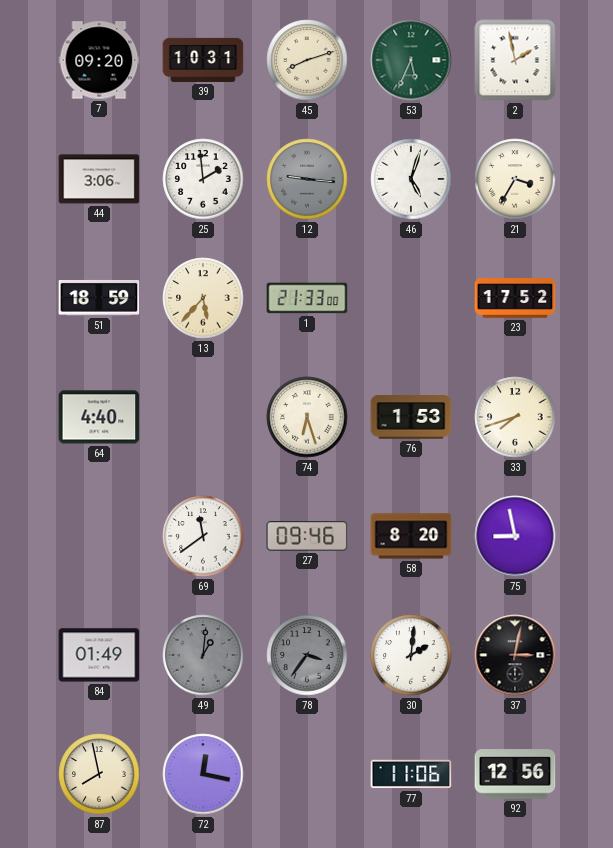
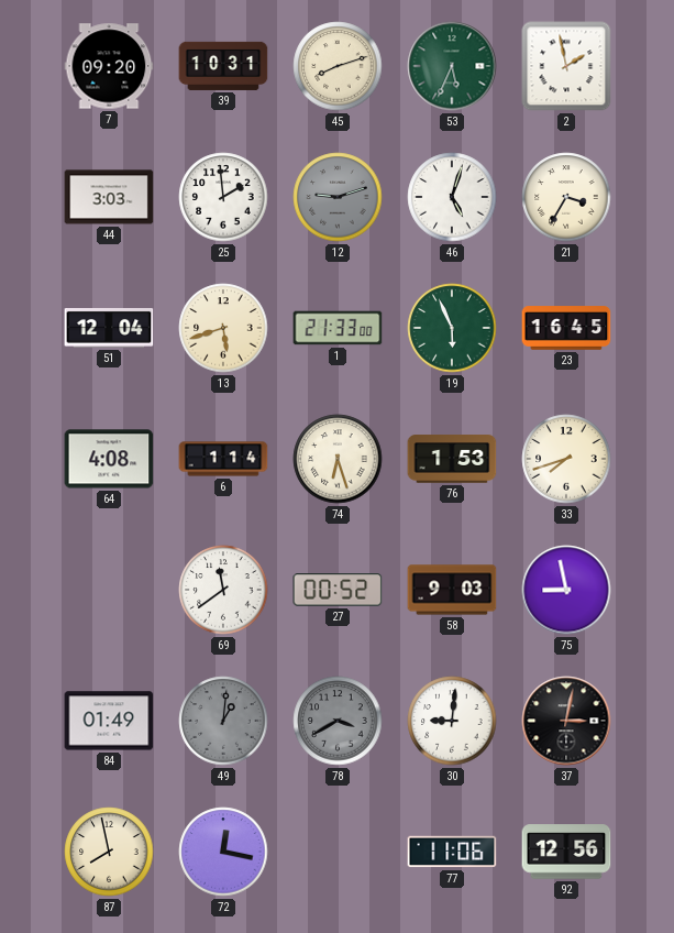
44: 3:06 -> 3:03 (109, 197)
12: 9:16 -> 9:12 (338, 197)
51: 18:59 -> 12:04 (109, 328)
13: 5:37 -> 5:42 (223, 328)
19: none -> 5:56 (452, 328)
23: 17:52 -> 16:45 (566, 328)
64: 4:40 -> 4:08 (109, 459)
6: none -> 1:14 (223, 459)
27: 09:46 -> 00:52 (338, 590)
58: 8:20 -> 9:03 (452, 590)
78: 3:36 -> 3:40 (338, 721)
30: 2:01 -> 9:01 (452, 721)
